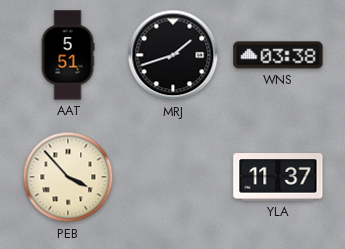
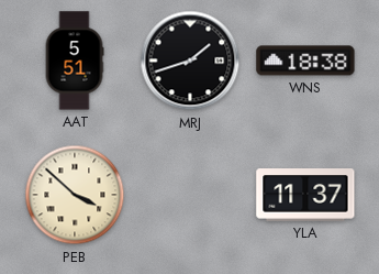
WNS: 03:38 -> 18:38 (305, 61)
PEB: 3:53 -> 3:52 (75, 195)
